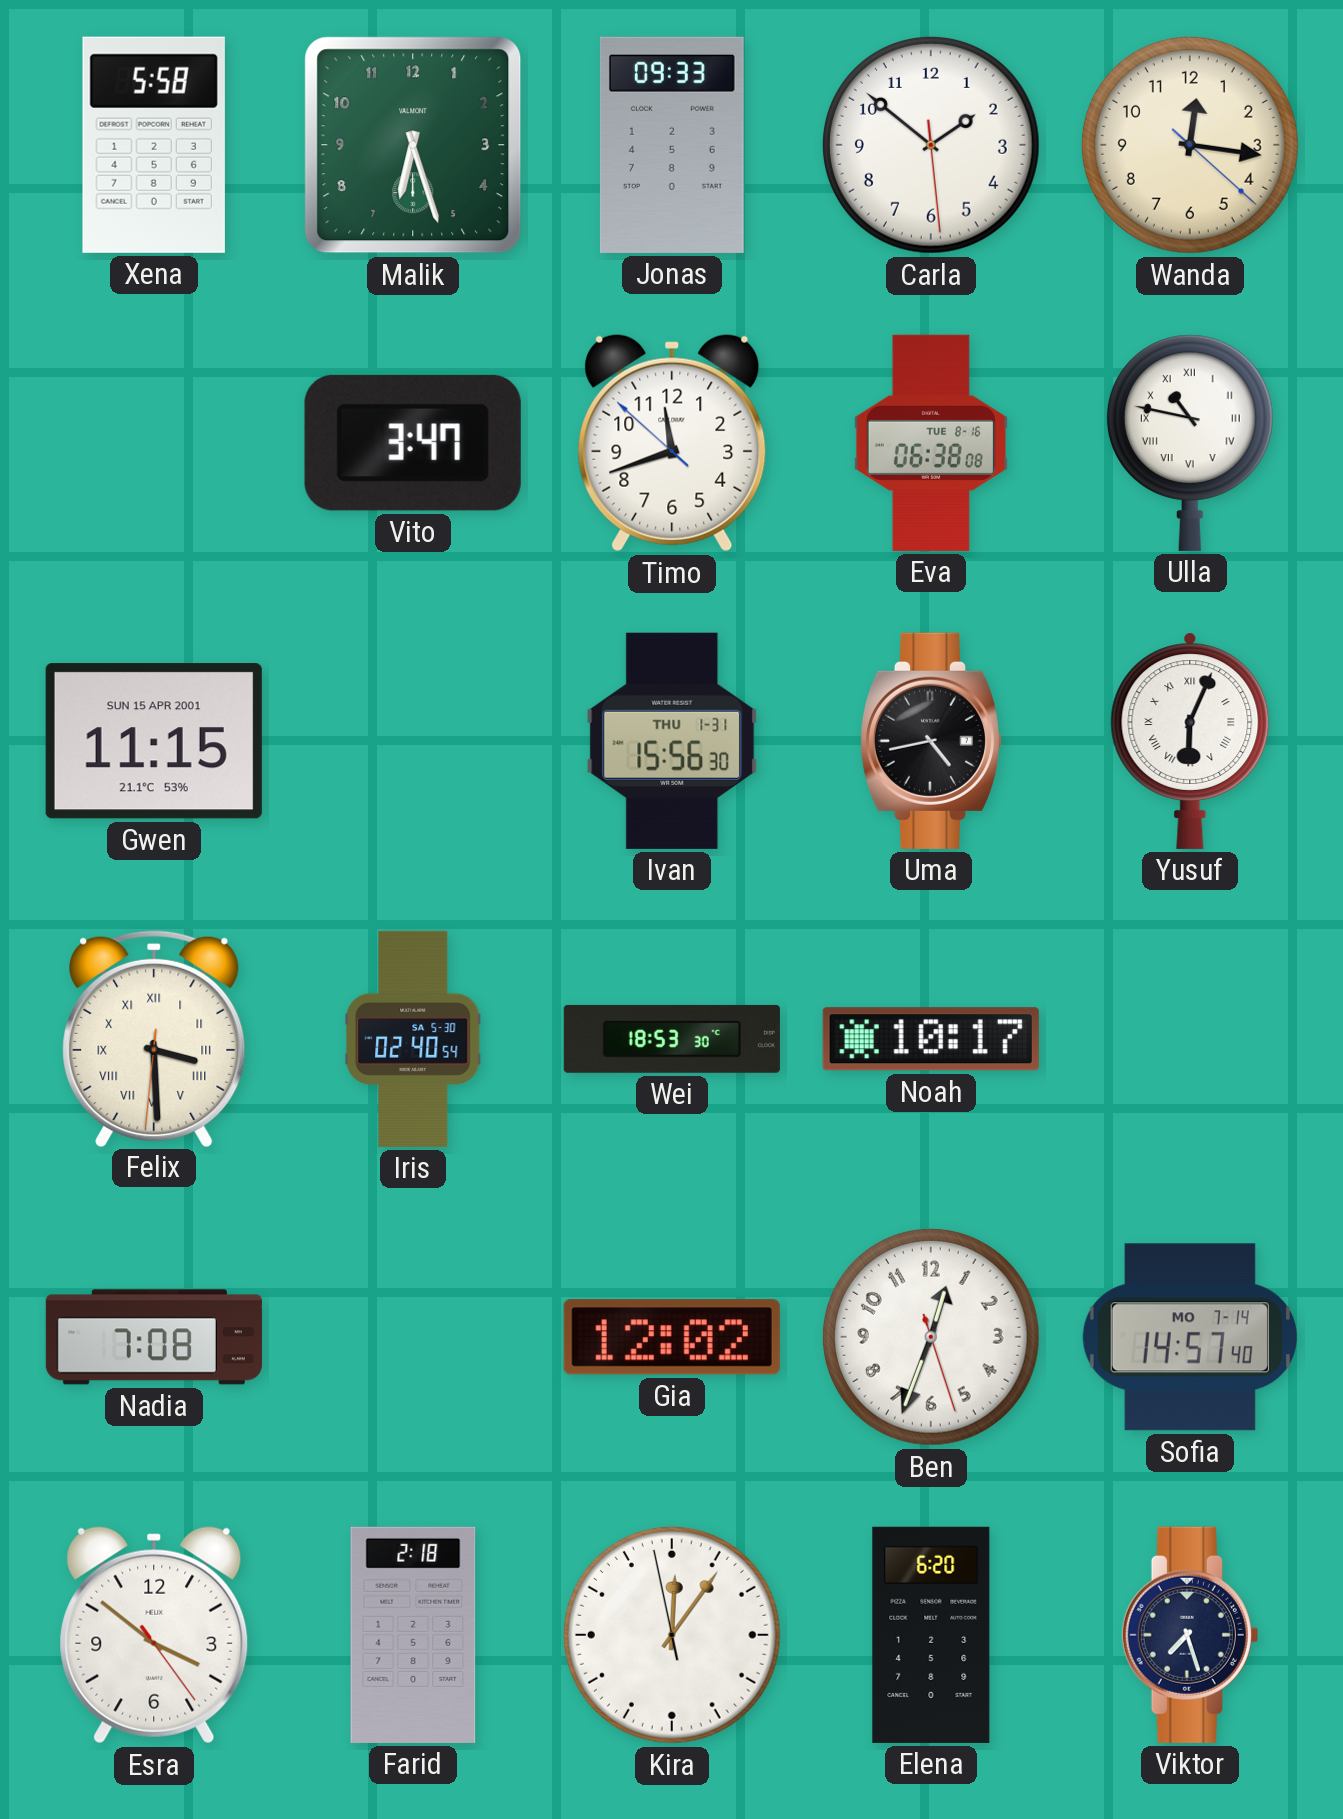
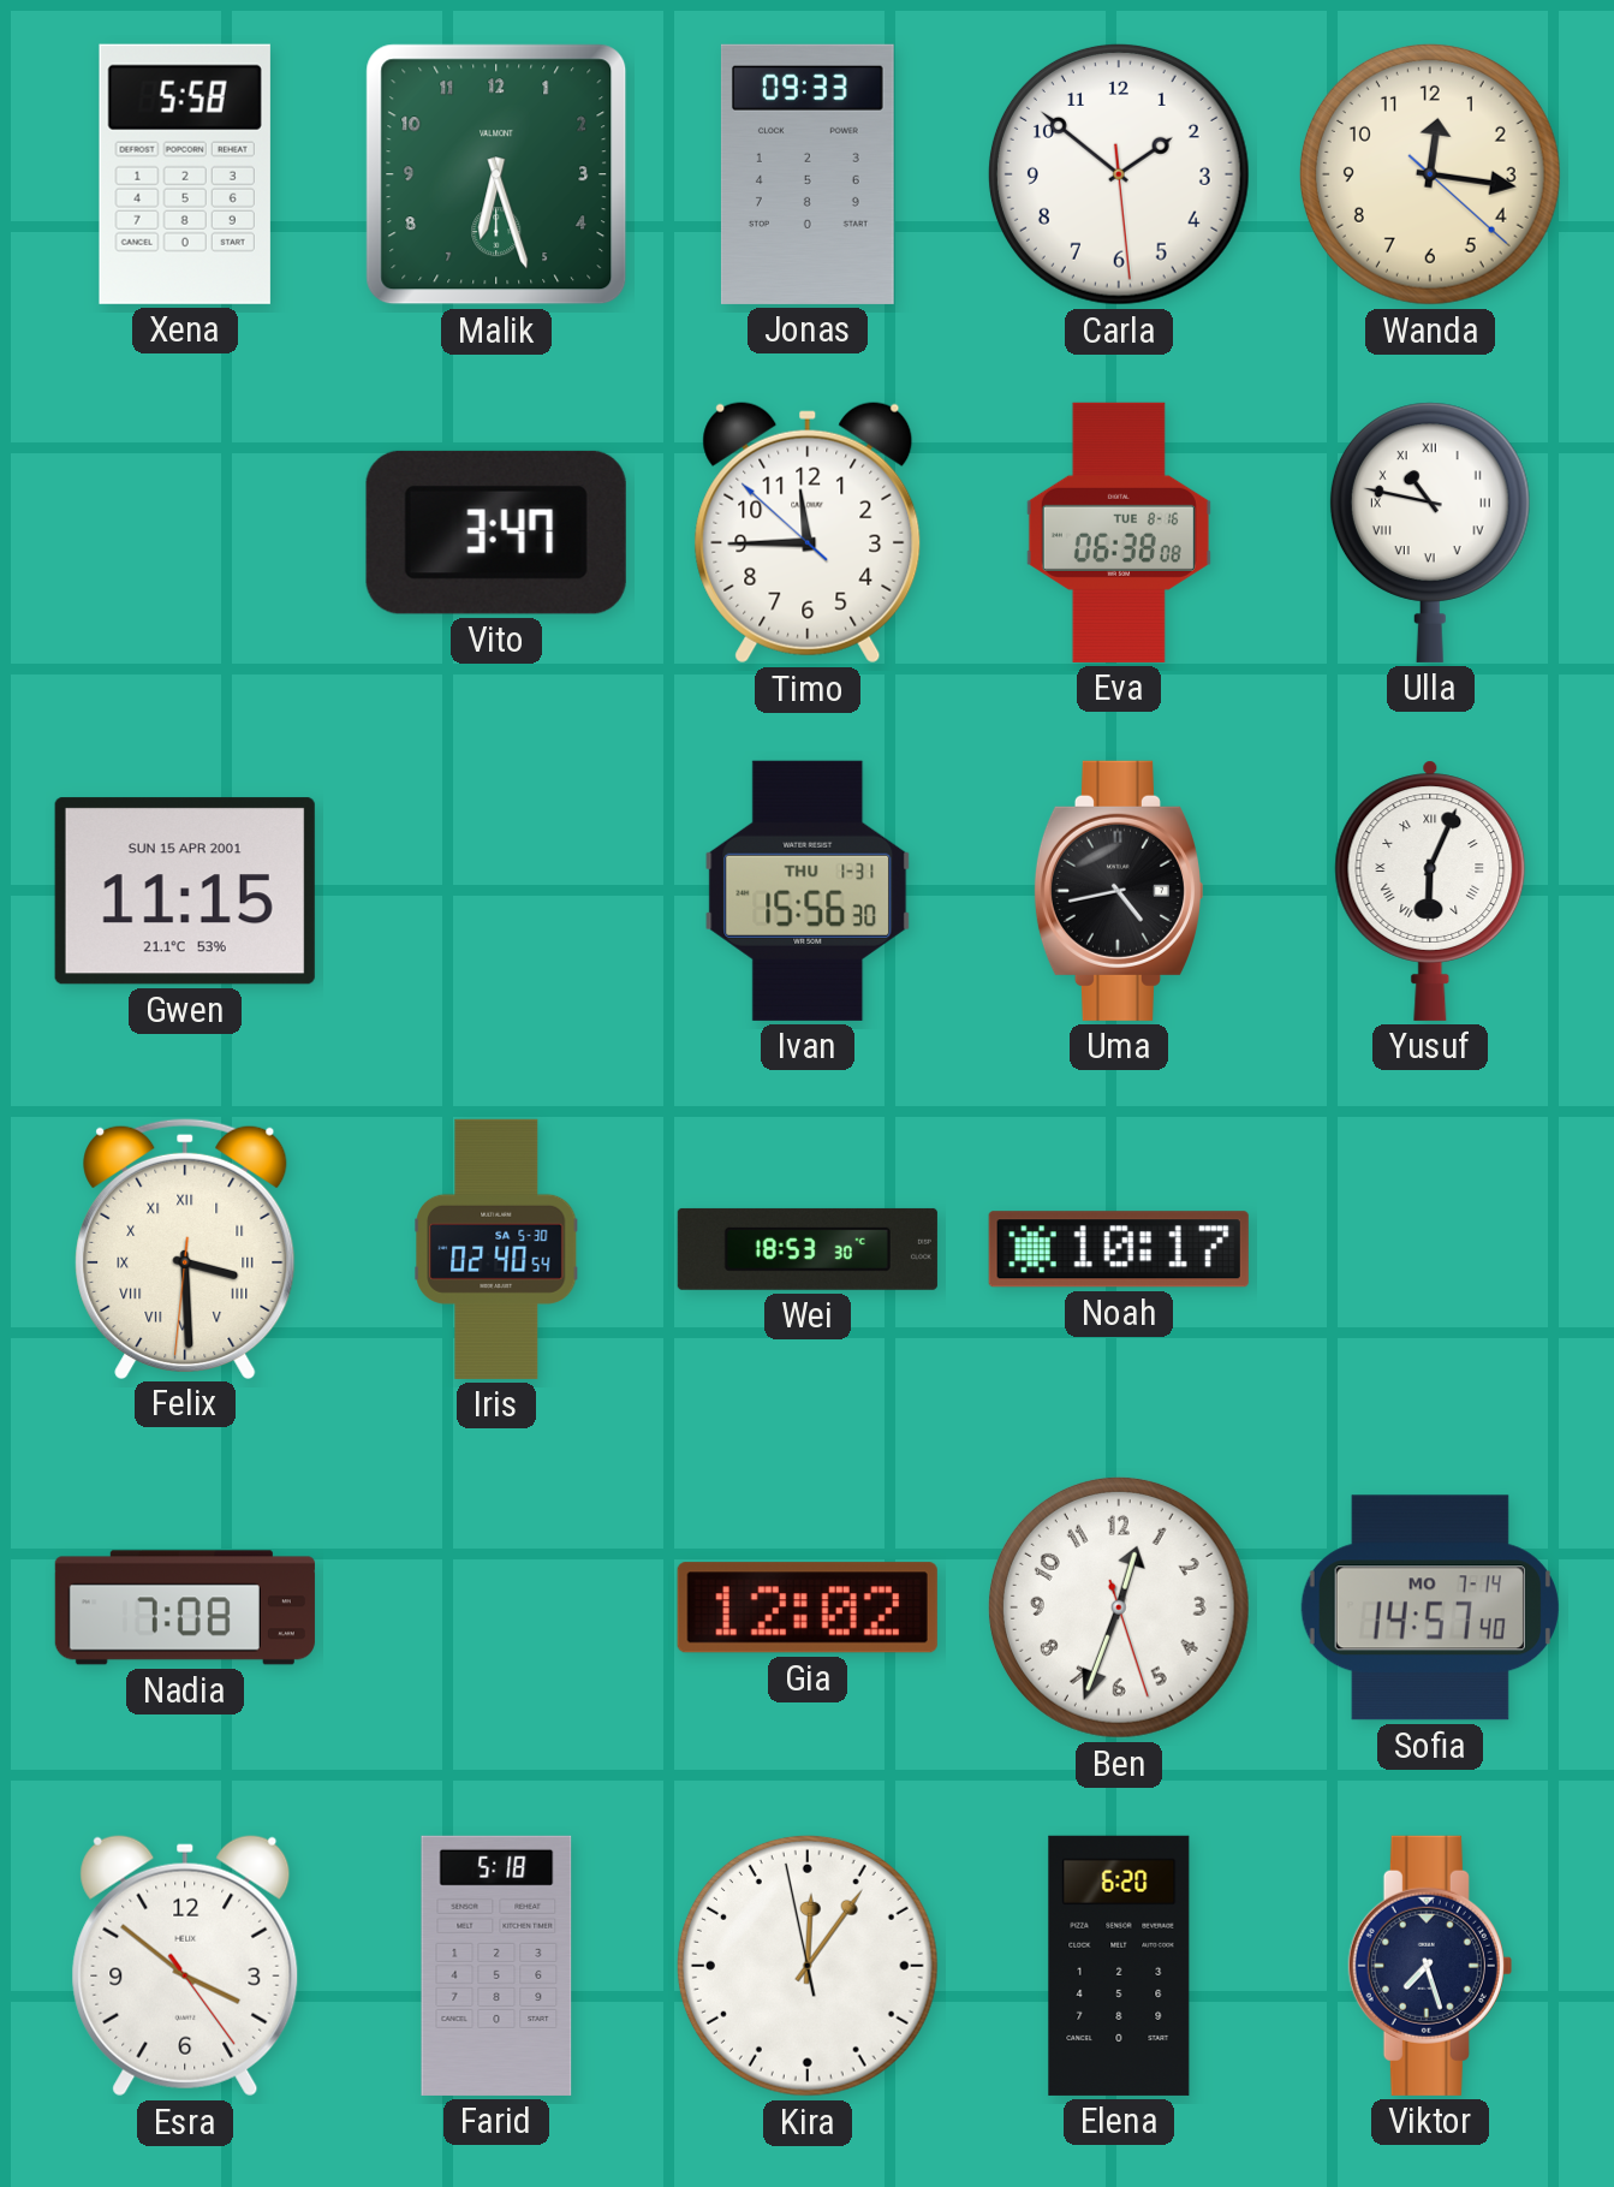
Timo: 11:41 -> 11:44 (808, 533)
Farid: 2:18 -> 5:18 (496, 1966)
